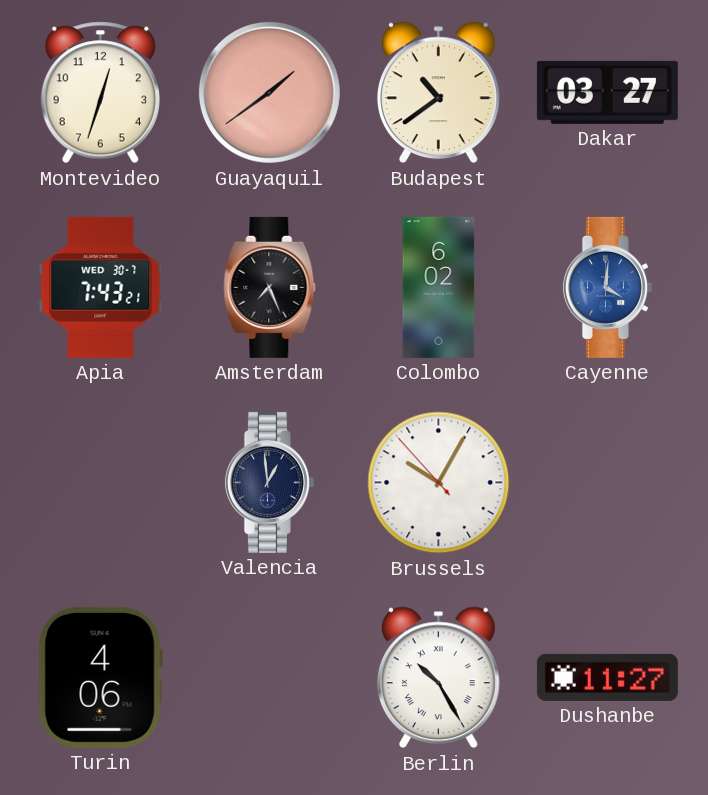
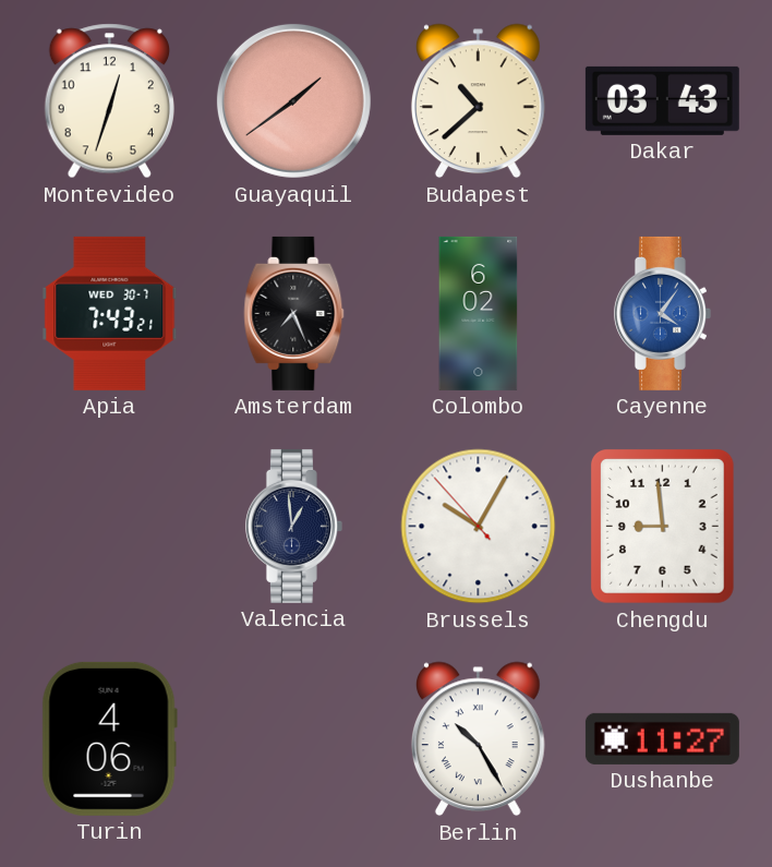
Budapest: 10:39 -> 10:38 (478, 101)
Dakar: 03:27 -> 03:43 (662, 100)
Cayenne: 4:01 -> 4:06 (662, 313)
Chengdu: none -> 8:59 (662, 527)
